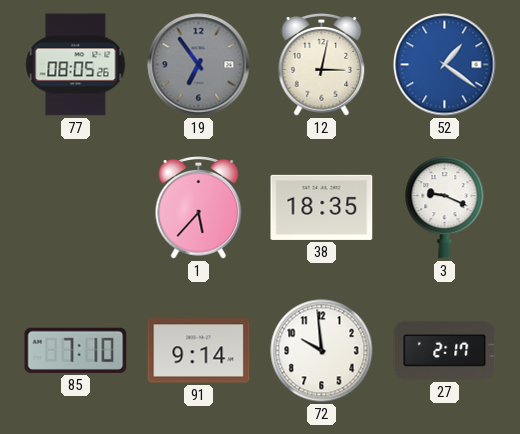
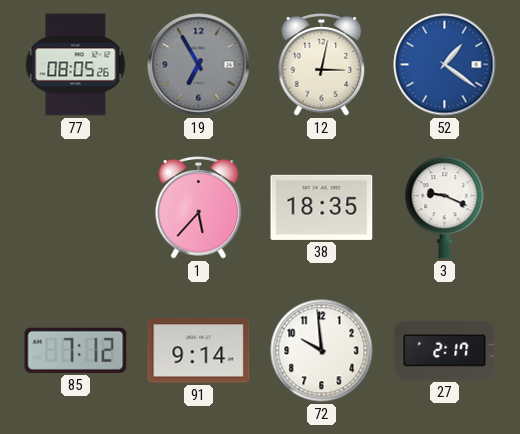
19: 6:54 -> 6:55 (199, 65)
85: 7:10 -> 7:12 (76, 350)
